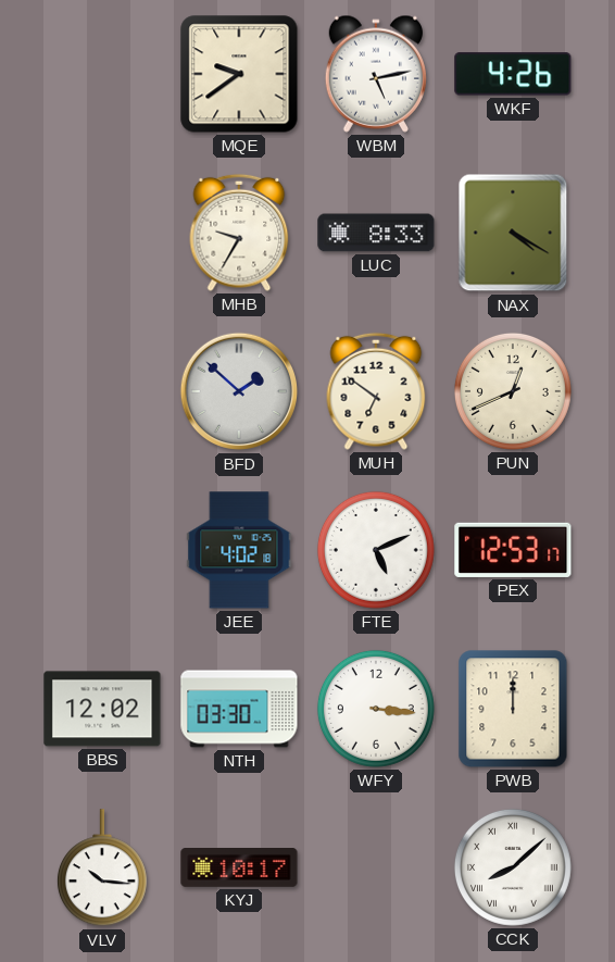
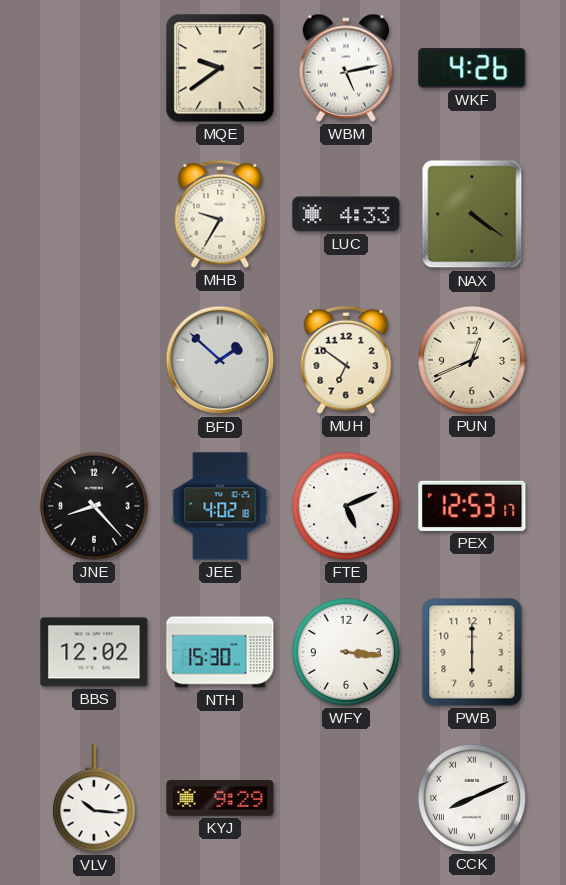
LUC: 8:33 -> 4:33 (346, 214)
NAX: 4:20 -> 4:21 (472, 214)
JNE: none -> 8:23 (94, 506)
NTH: 03:30 -> 15:30 (220, 652)
PWB: 12:00 -> 6:00 (472, 652)
KYJ: 10:17 -> 9:29 (220, 799)
CCK: 8:08 -> 8:11 (472, 798)
